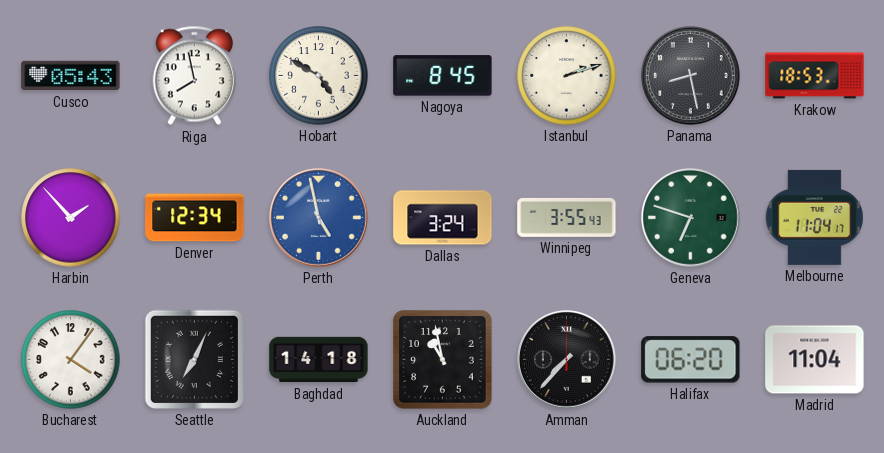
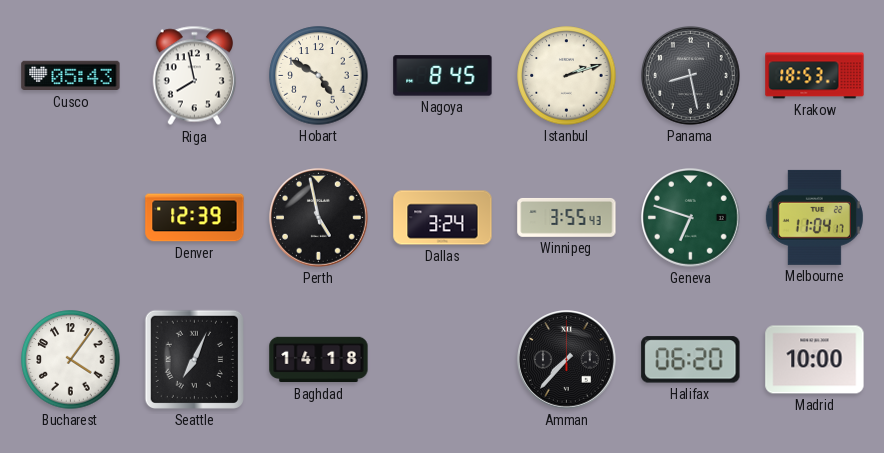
Harbin: 1:53 -> none (71, 218)
Denver: 12:34 -> 12:39 (195, 218)
Perth dial: blue -> black (319, 218)
Auckland: 10:58 -> none (443, 360)
Madrid: 11:04 -> 10:00 (815, 360)
